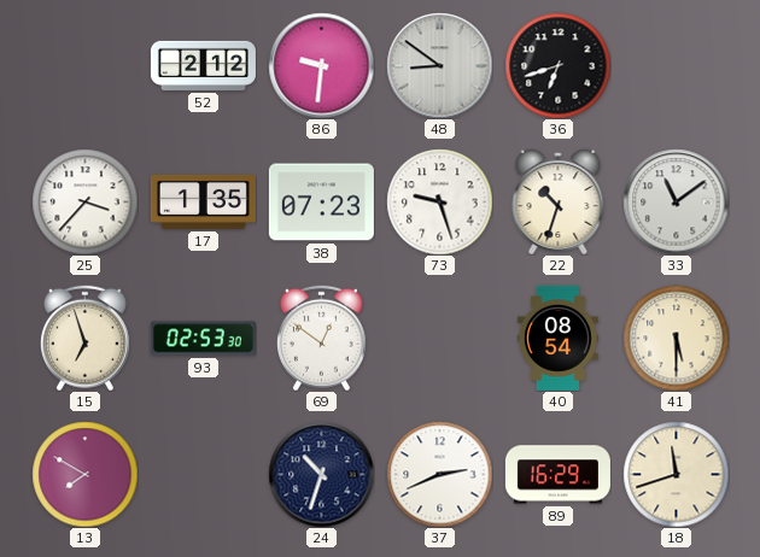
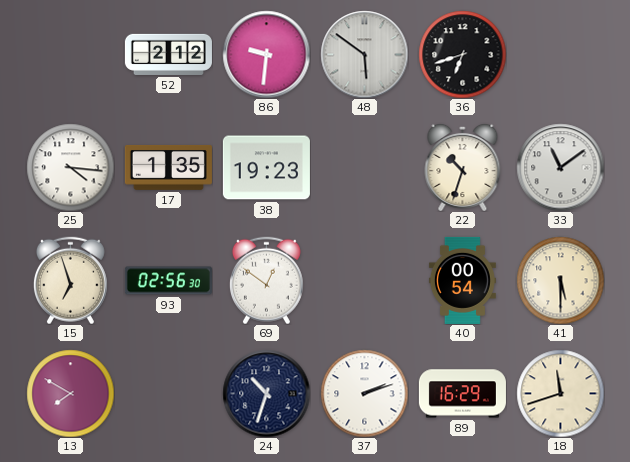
48: 8:51 -> 5:51 (364, 54)
25: 3:37 -> 4:16 (70, 167)
38: 07:23 -> 19:23 (266, 168)
73: 9:27 -> none (439, 201)
93: 02:53 -> 02:56 (168, 281)
40: 08:54 -> 00:54 (462, 280)
37: 2:41 -> 2:12 (364, 393)
